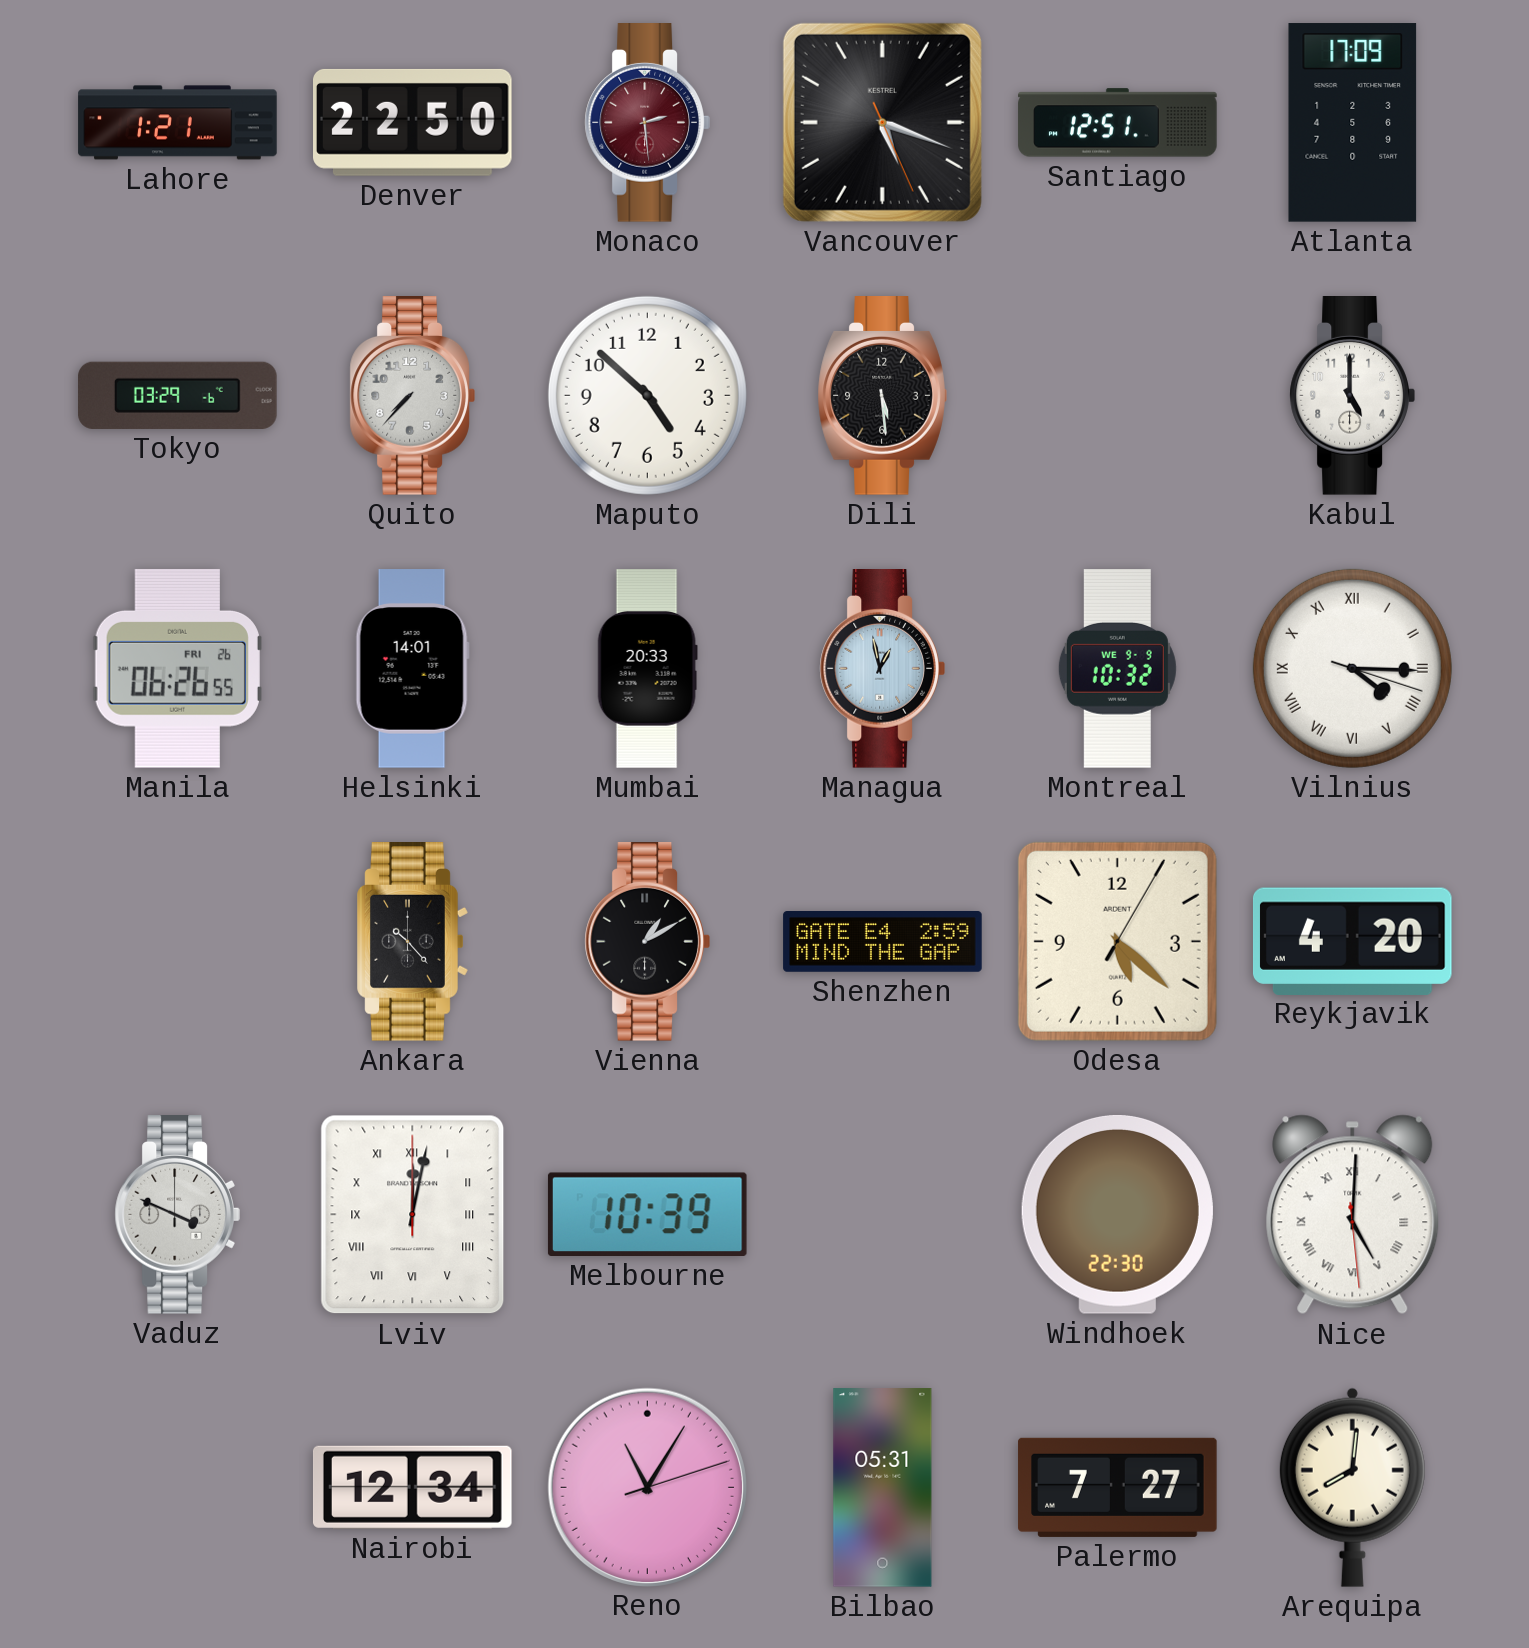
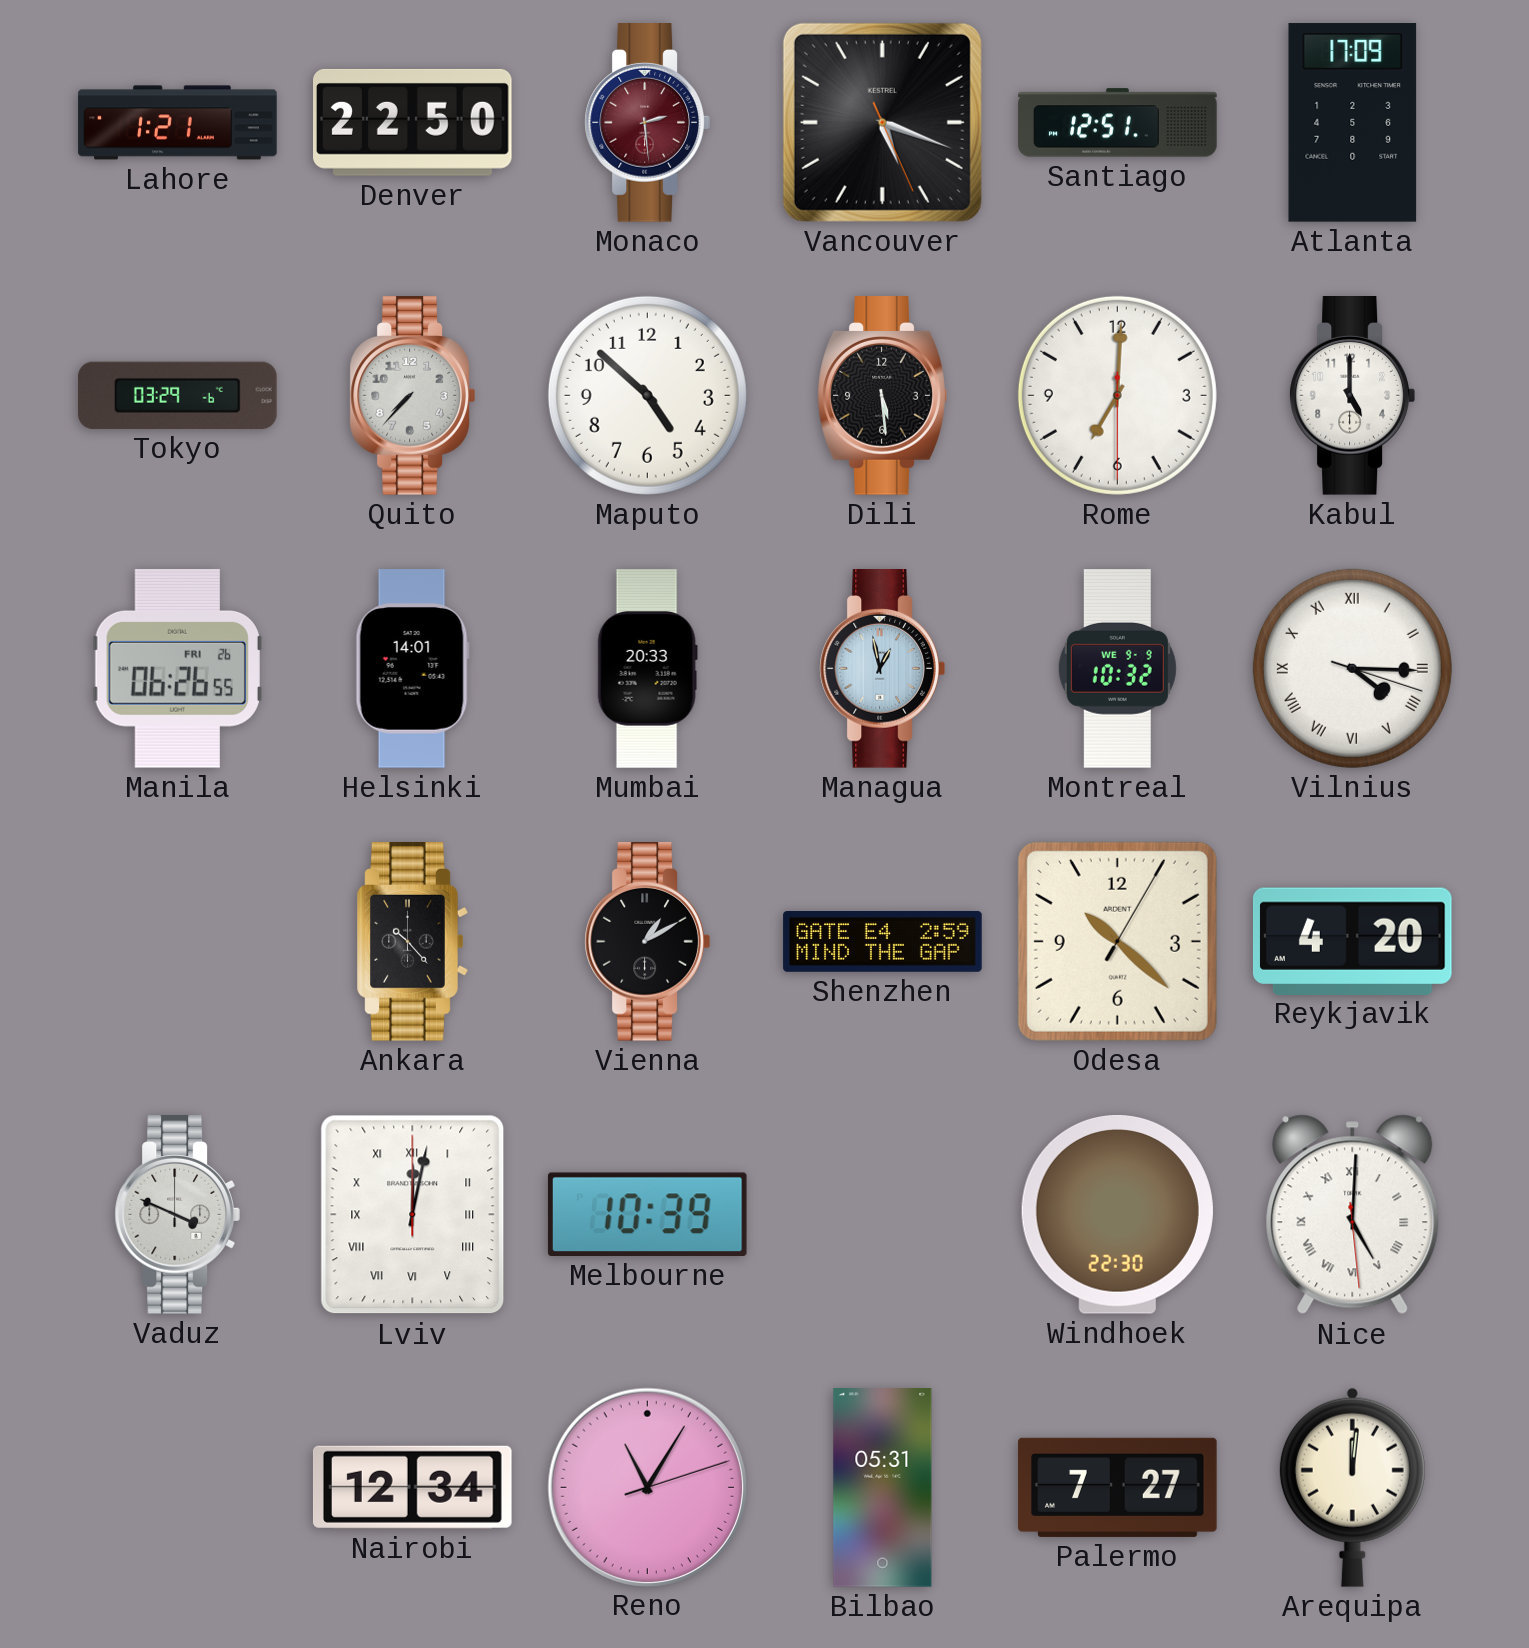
Rome: none -> 7:00 (1117, 395)
Odesa: 5:22 -> 10:22 (1117, 941)
Arequipa: 8:01 -> 12:01 (1352, 1487)
